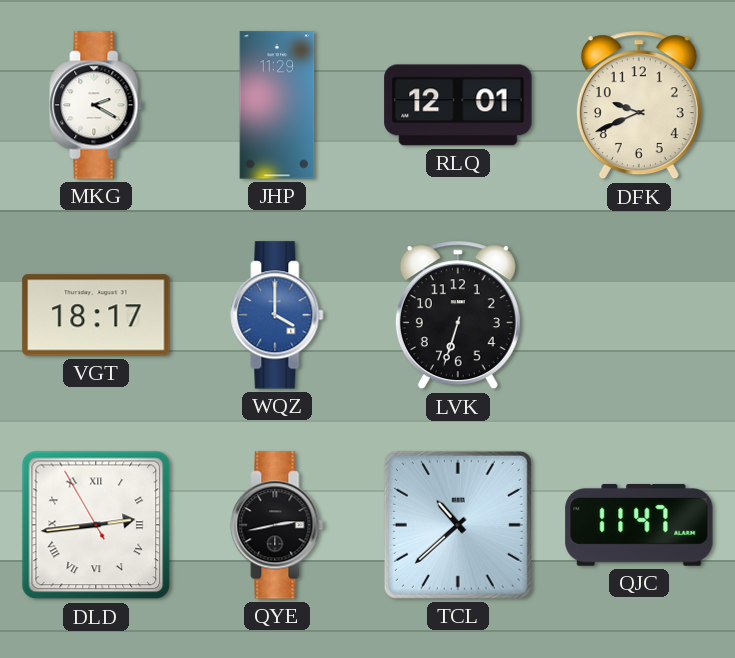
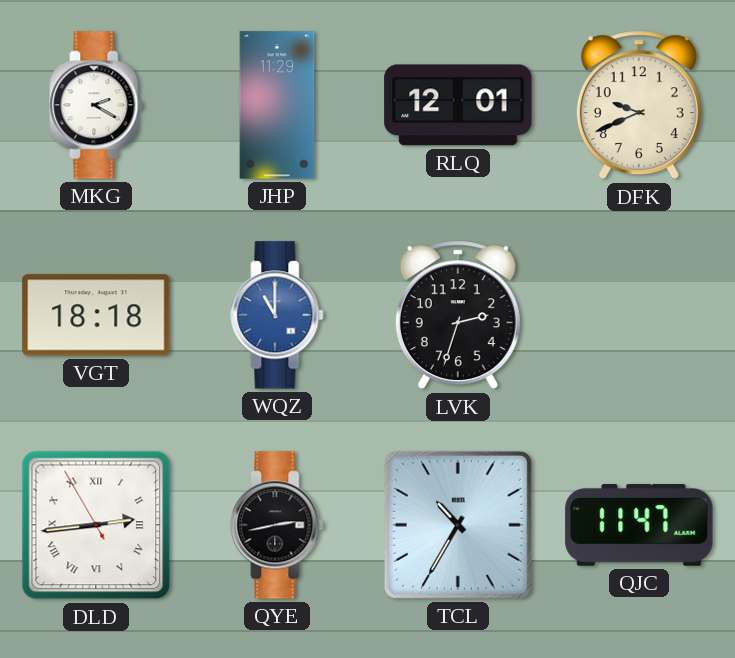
VGT: 18:17 -> 18:18 (96, 315)
WQZ: 4:00 -> 11:00 (277, 315)
LVK: 6:33 -> 2:33 (458, 315)
TCL: 10:38 -> 10:35 (458, 525)
